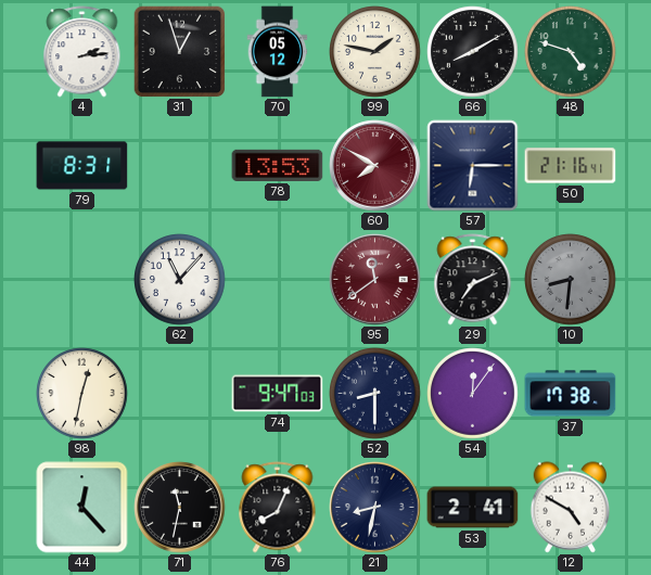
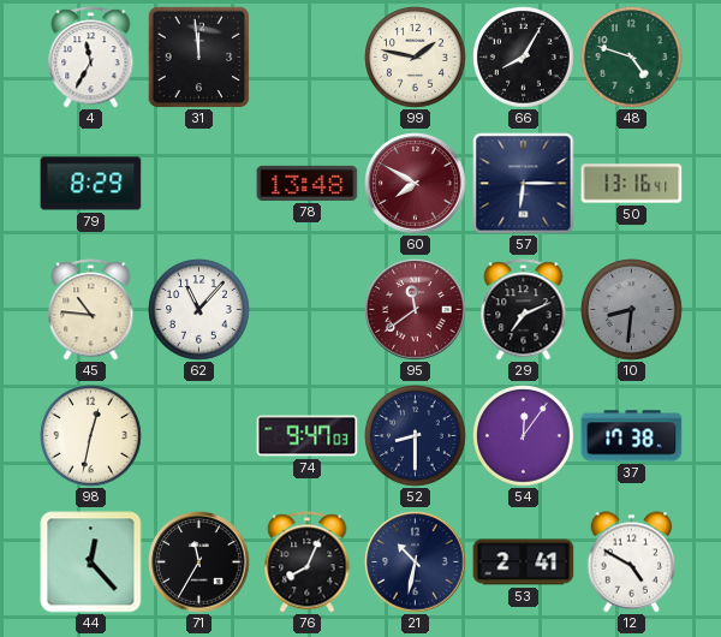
4: 2:14 -> 11:35 (91, 58)
31: 12:57 -> 11:59 (198, 56)
70: 05:12 -> none (278, 52)
66: 8:10 -> 8:05 (524, 58)
79: 8:31 -> 8:29 (91, 184)
78: 13:53 -> 13:48 (308, 183)
50: 21:16 -> 13:16 (632, 184)
45: none -> 10:46 (91, 310)
71: 11:32 -> 11:35 (199, 562)
21: 8:32 -> 10:32 (416, 562)
